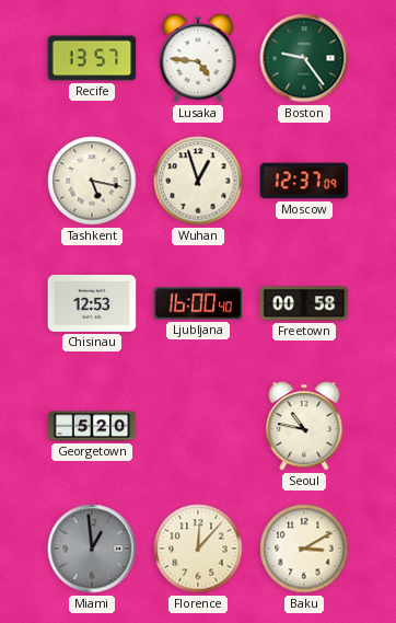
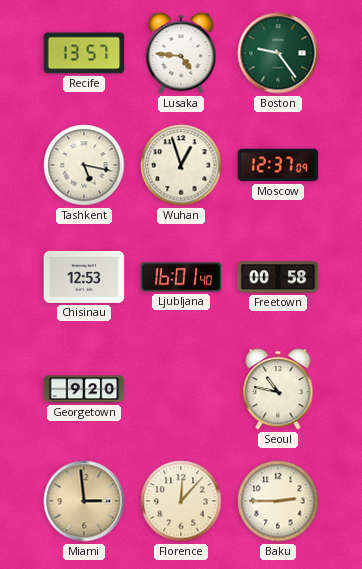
Ljubljana: 16:00 -> 16:01 (181, 277)
Georgetown: 5:20 -> 9:20 (84, 389)
Miami: 12:59 -> 2:59 (84, 501)
Miami dial: grey -> champagne (84, 501)
Baku: 3:10 -> 2:45 (278, 501)
